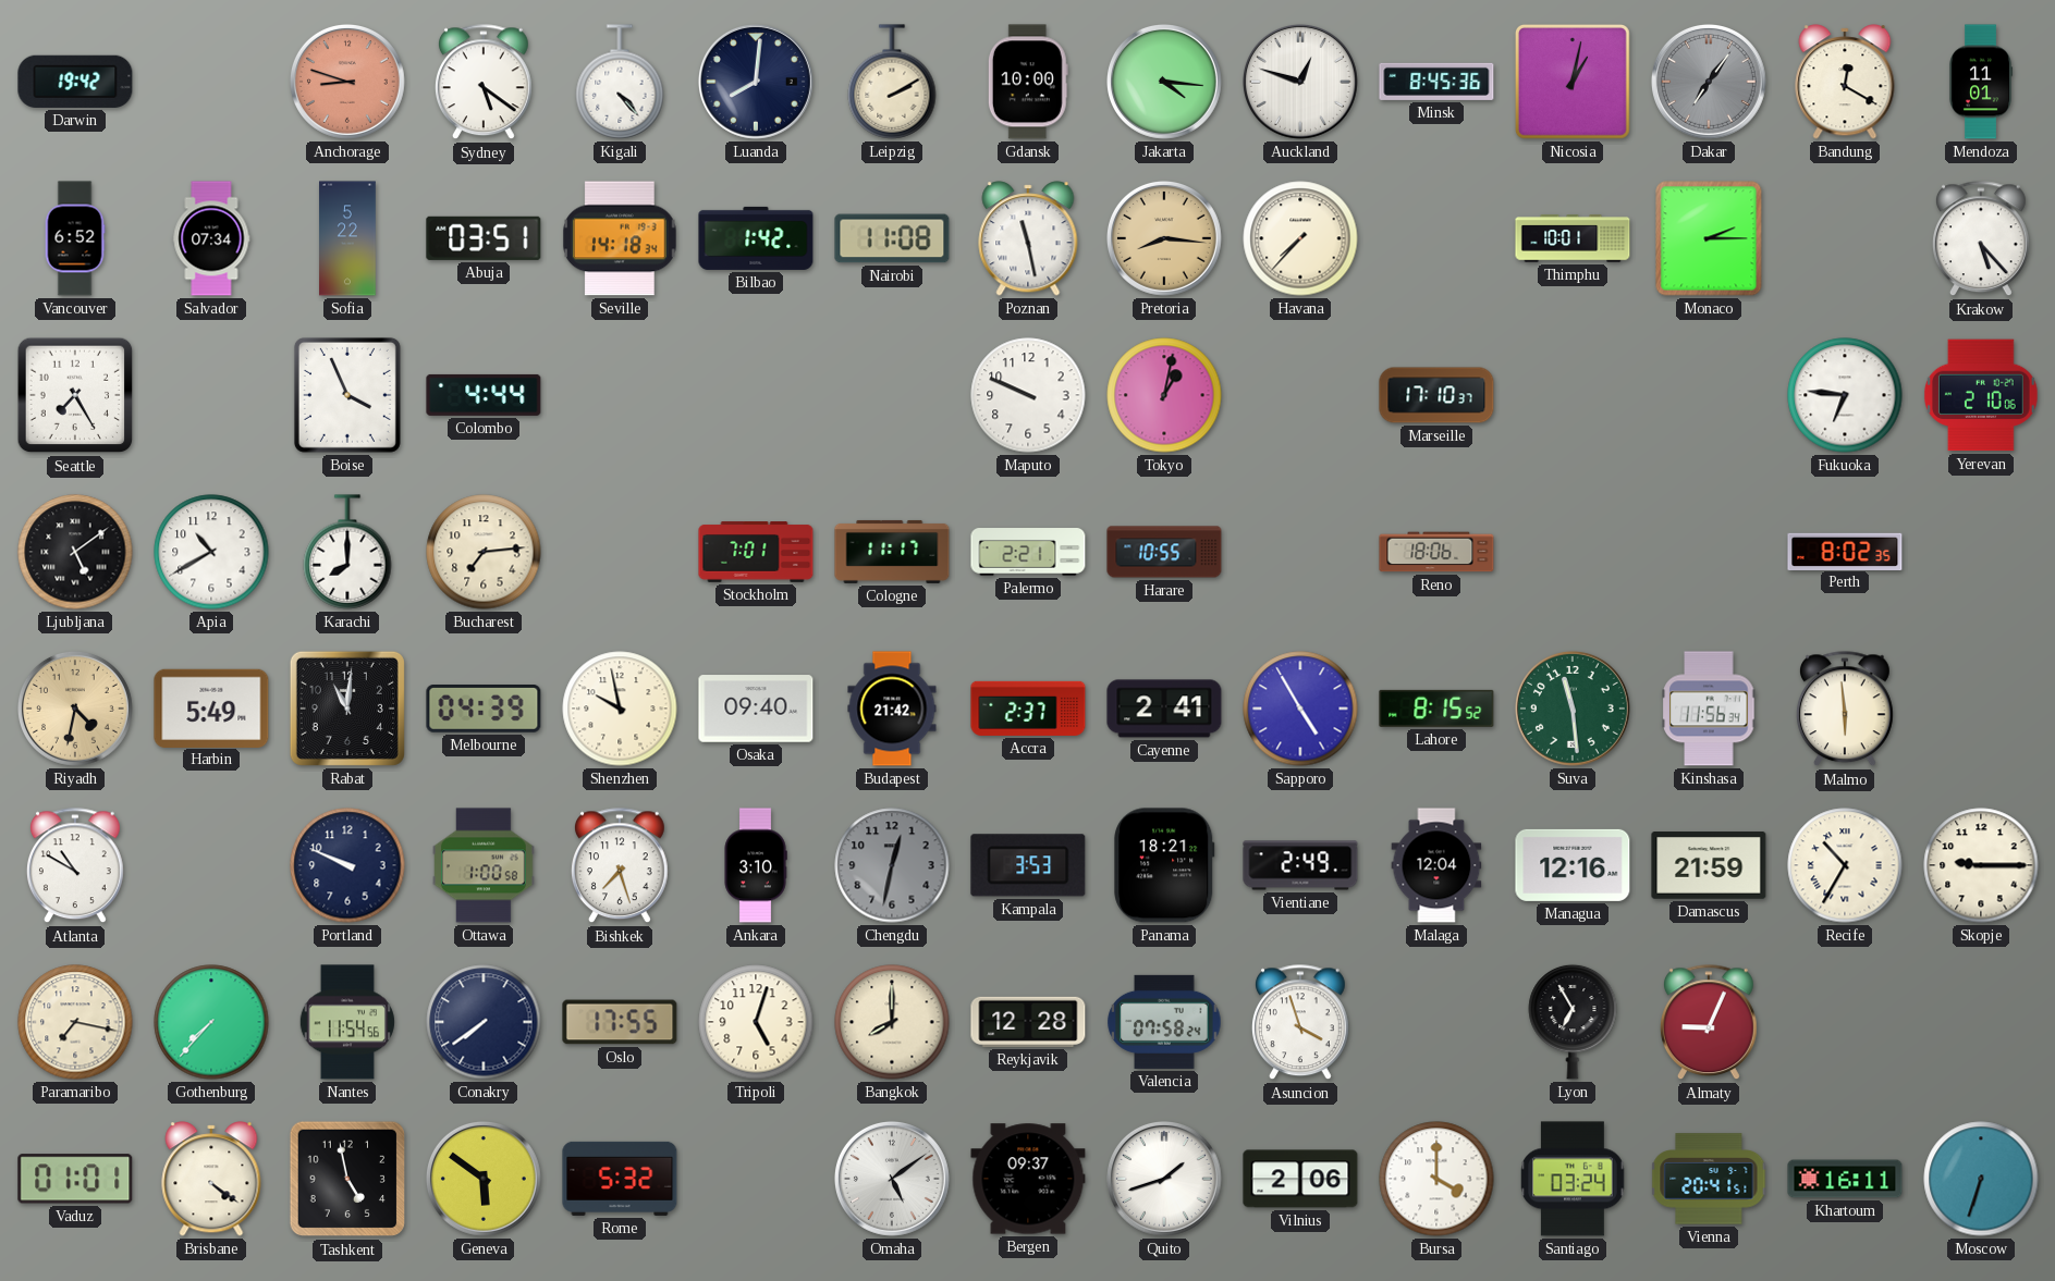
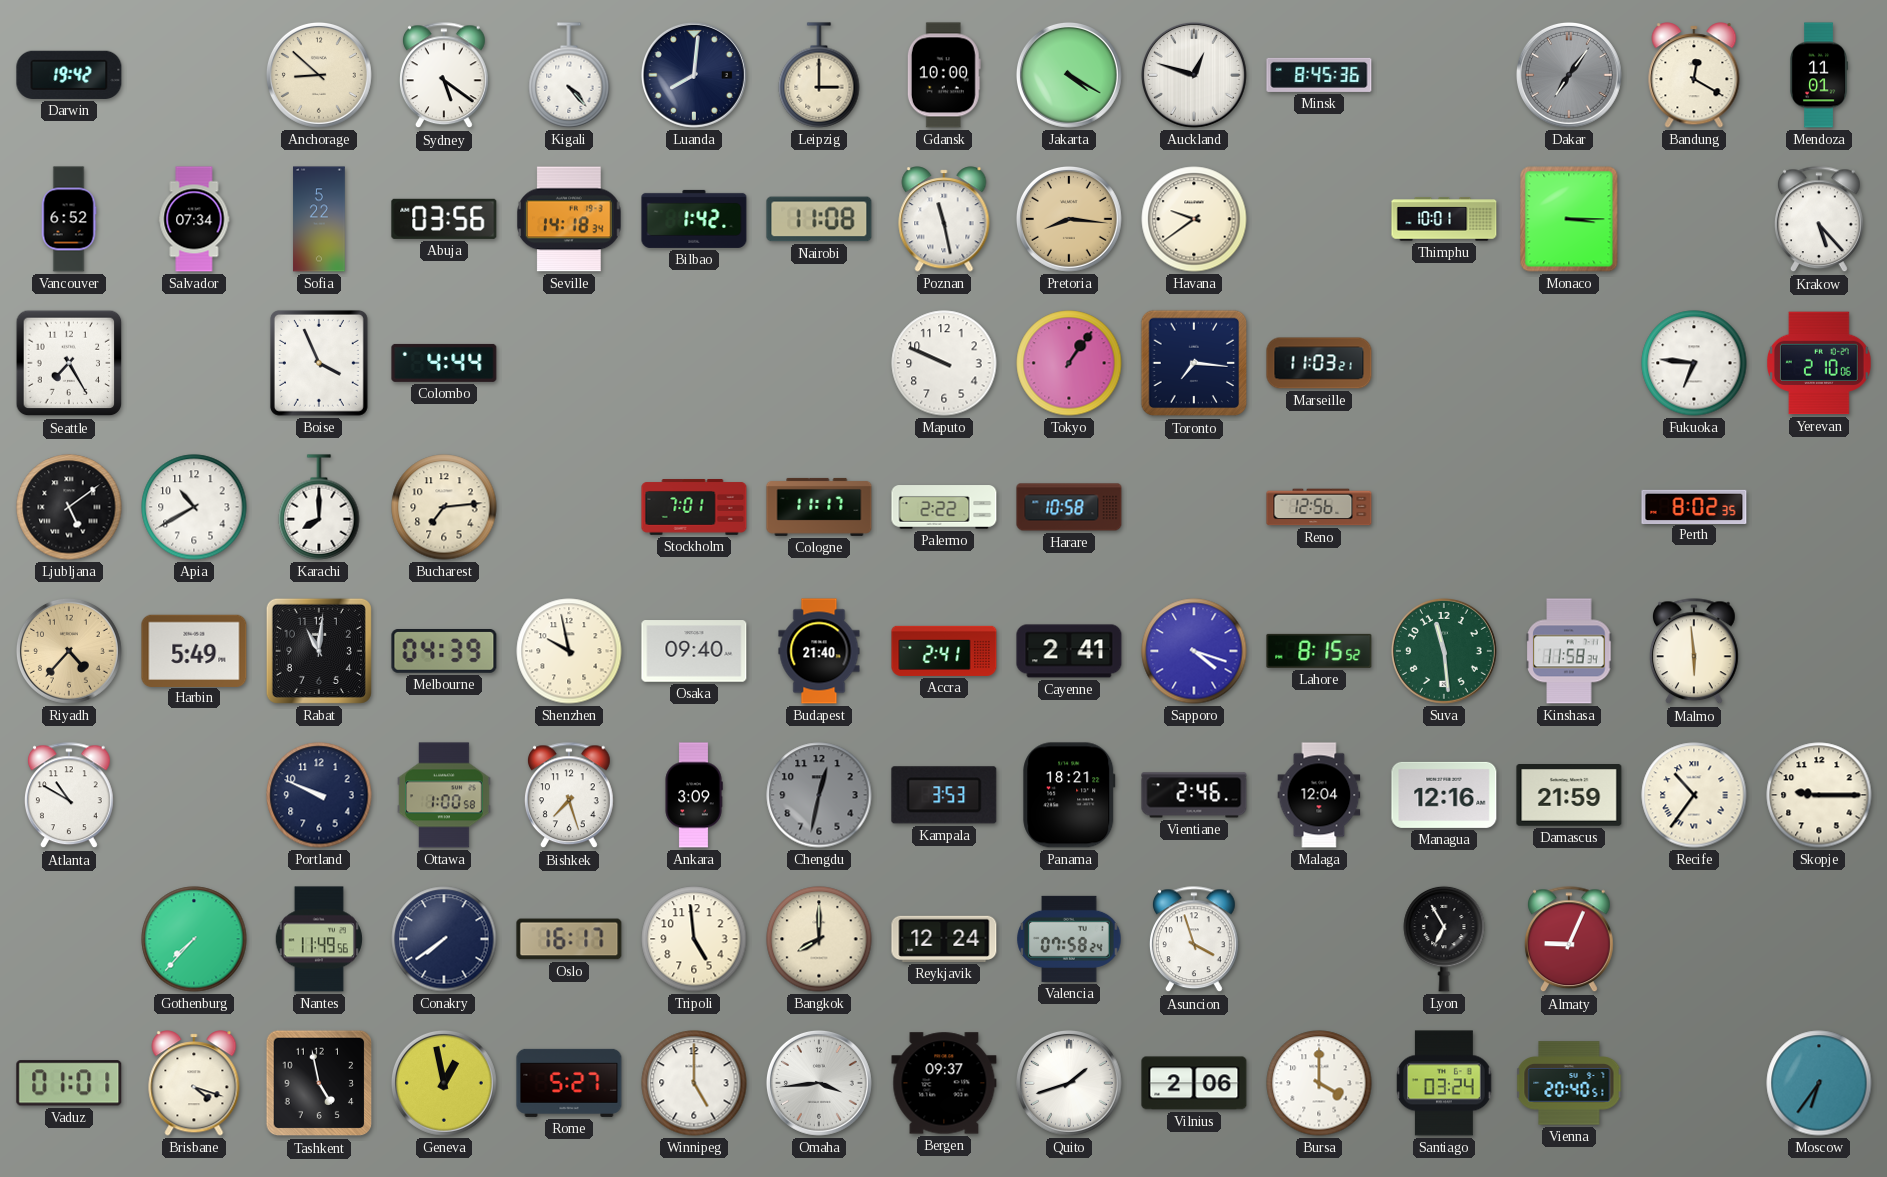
Anchorage: 8:48 -> 8:52 (319, 75)
Anchorage dial: salmon -> cream (319, 75)
Leipzig: 2:10 -> 3:00 (819, 75)
Jakarta: 4:16 -> 4:20 (1069, 75)
Nicosia: 1:02 -> none (1573, 82)
Abuja: 03:51 -> 03:56 (444, 219)
Havana: 7:37 -> 9:39 (1194, 219)
Monaco: 2:15 -> 3:15 (1569, 219)
Tokyo: 1:02 -> 1:06 (1069, 363)
Toronto: none -> 7:16 (1194, 363)
Marseille: 17:10 -> 11:03 (1319, 363)
Palermo: 2:21 -> 2:22 (944, 507)
Harare: 10:55 -> 10:58 (1069, 507)
Reno: 18:06 -> 12:56 (1319, 507)
Riyadh: 4:32 -> 4:37 (69, 651)
Budapest: 21:42 -> 21:40 (819, 651)
Accra: 2:37 -> 2:41 (944, 651)
Sapporo: 4:55 -> 4:18 (1194, 651)
Kinshasa: 11:56 -> 11:58 (1569, 651)
Ankara: 3:10 -> 3:09 (694, 795)
Vientiane: 2:49 -> 2:46 (1194, 795)
Recife: 10:35 -> 10:36 (1694, 795)
Paramaribo: 7:17 -> none (75, 1022)
Nantes: 11:54 -> 11:49 (319, 939)
Oslo: 17:55 -> 16:17 (569, 939)
Tripoli: 5:03 -> 4:59 (694, 939)
Reykjavik: 12:28 -> 12:24 (944, 939)
Brisbane: 4:21 -> 4:18 (194, 1083)
Geneva: 5:51 -> 12:58 (444, 1083)
Rome: 5:32 -> 5:27 (569, 1083)
Winnipeg: none -> 5:00 (694, 1083)
Omaha: 5:09 -> 3:44 (819, 1083)
Vienna: 20:41 -> 20:40 (1569, 1083)
Khartoum: 16:11 -> none (1845, 1179)
Moscow: 6:33 -> 6:36 (1819, 1083)
